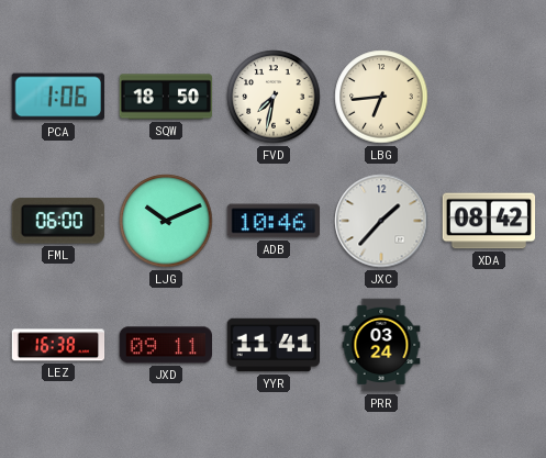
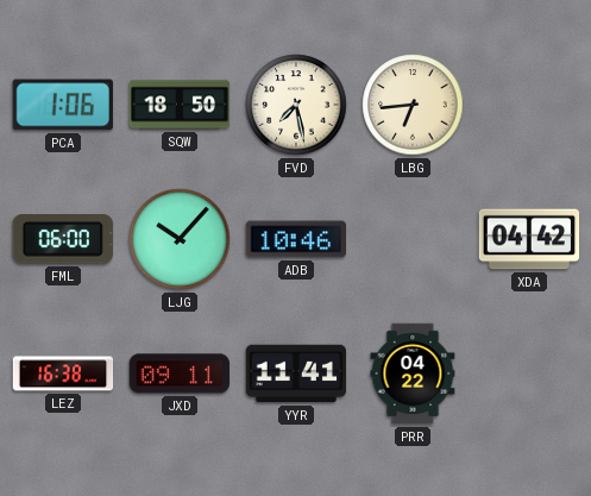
FVD: 7:32 -> 7:28 (296, 105)
LJG: 10:11 -> 10:07 (180, 239)
JXC: 1:37 -> none (381, 221)
XDA: 08:42 -> 04:42 (529, 239)
PRR: 03:24 -> 04:22 (413, 373)
